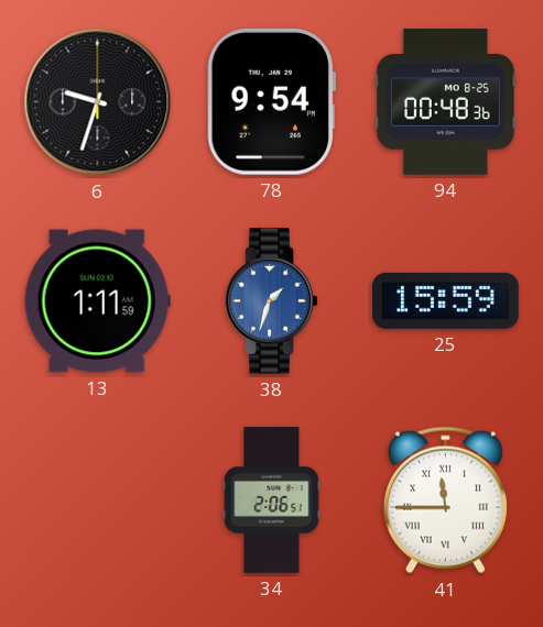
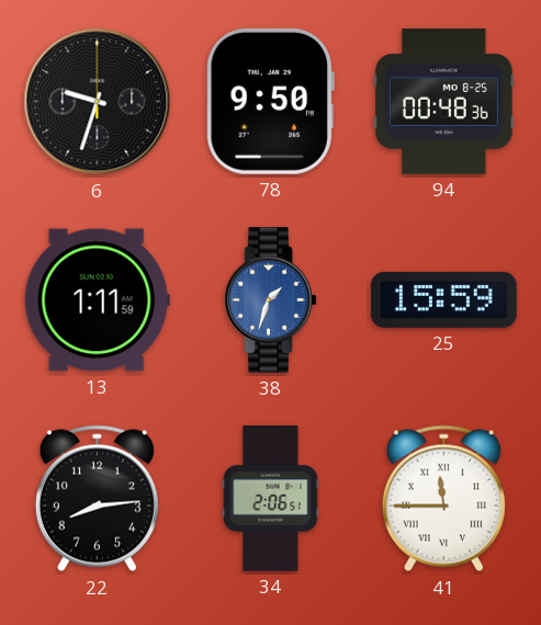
78: 9:54 -> 9:50 (270, 101)
22: none -> 8:14 (97, 499)
